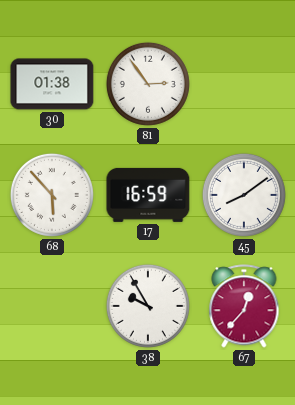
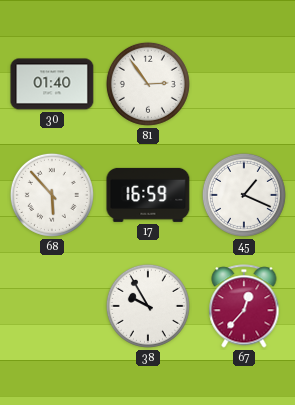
30: 01:38 -> 01:40 (52, 84)
45: 8:09 -> 1:19 (244, 195)
